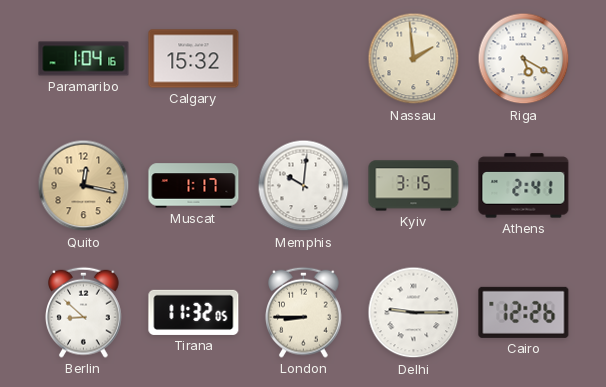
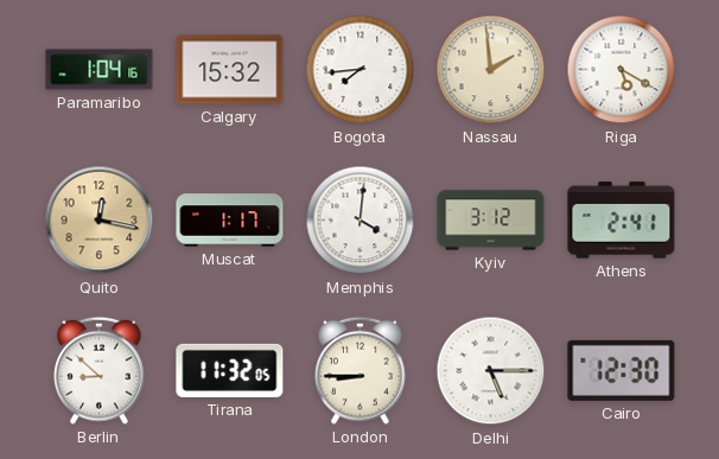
Bogota: none -> 7:44 (361, 70)
Memphis: 10:01 -> 4:01 (361, 221)
Kyiv: 3:15 -> 3:12 (491, 221)
Delhi: 9:15 -> 5:15 (491, 371)
Cairo: 12:26 -> 12:30 (622, 370)
